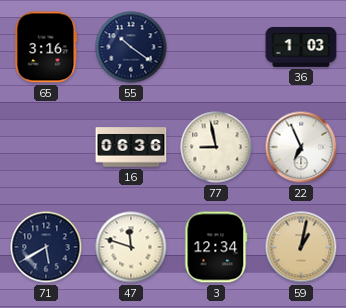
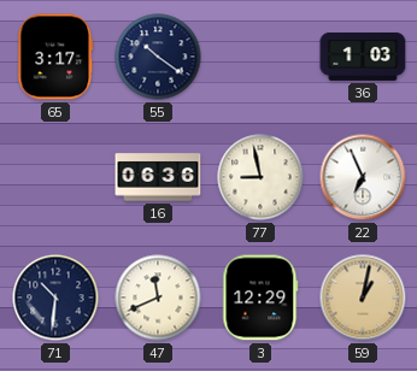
65: 3:16 -> 3:17 (55, 57)
71: 5:40 -> 10:31 (55, 298)
47: 11:48 -> 11:41 (158, 298)
3: 12:34 -> 12:29 (260, 298)
